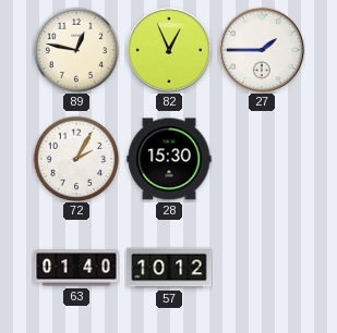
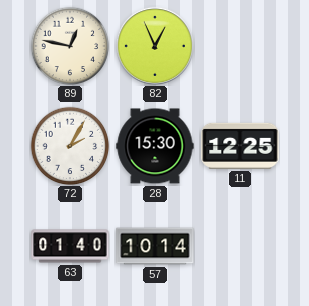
27: 1:45 -> none (262, 50)
11: none -> 12:25 (240, 146)
57: 10:12 -> 10:14 (155, 246)
